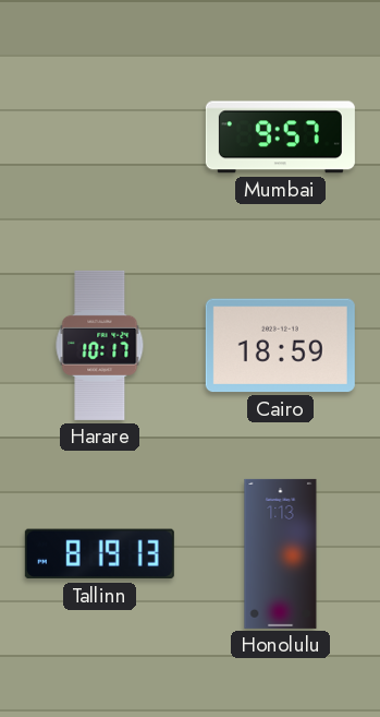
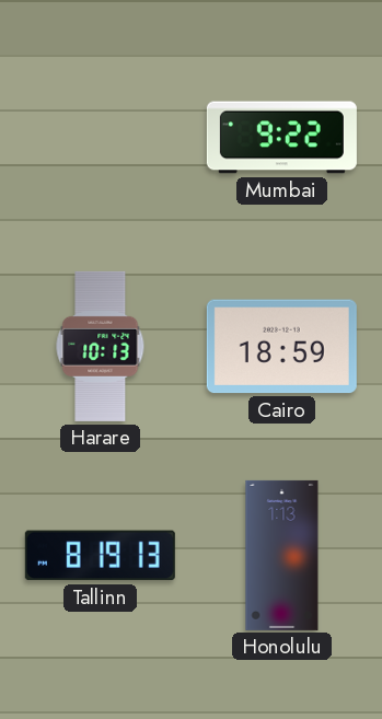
Mumbai: 9:57 -> 9:22 (281, 138)
Harare: 10:17 -> 10:13 (101, 346)
